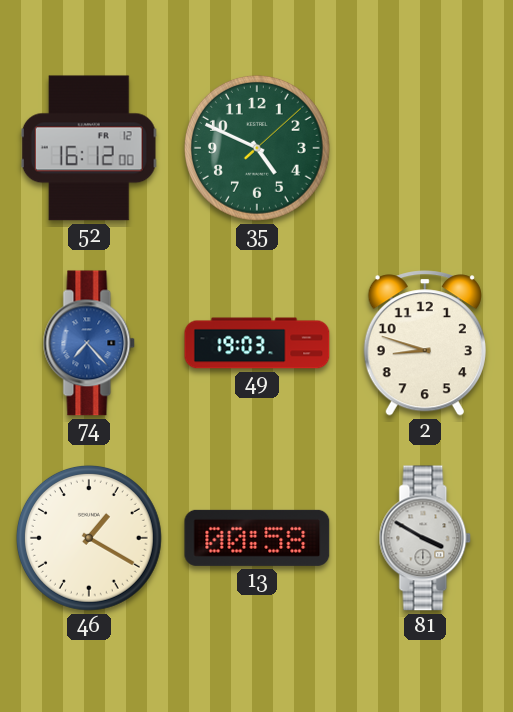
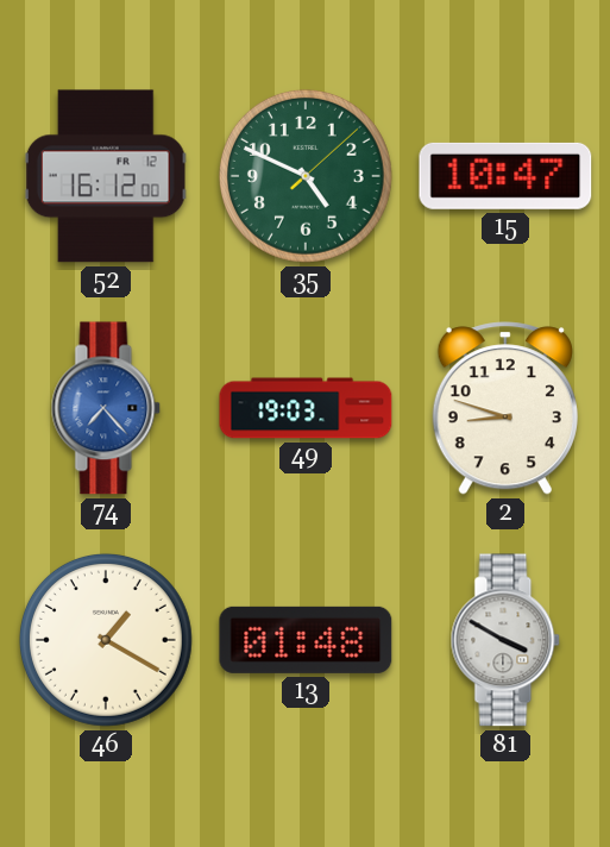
15: none -> 10:47 (505, 176)
13: 00:58 -> 01:48 (306, 640)
